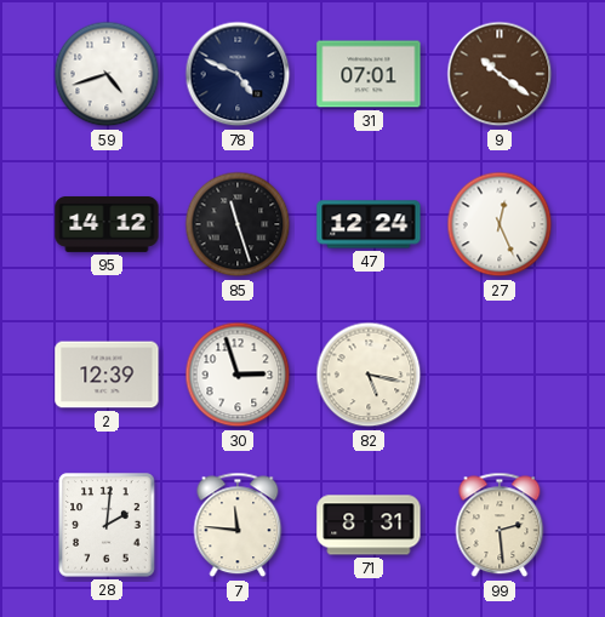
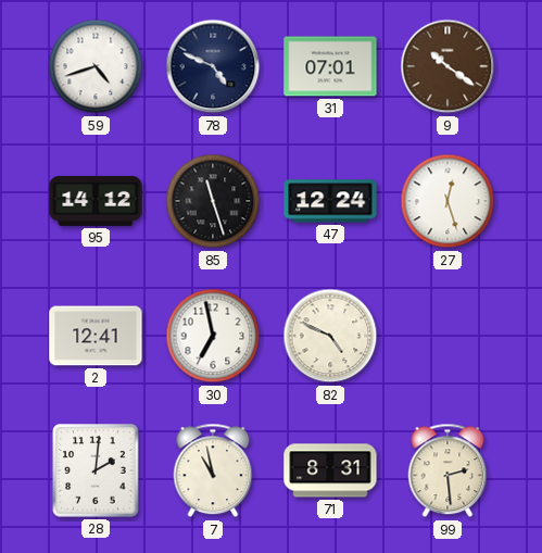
27: 12:26 -> 12:27 (448, 201)
2: 12:39 -> 12:41 (96, 336)
30: 2:57 -> 6:58 (213, 336)
82: 5:17 -> 4:49 (330, 336)
7: 11:46 -> 10:58 (213, 470)
